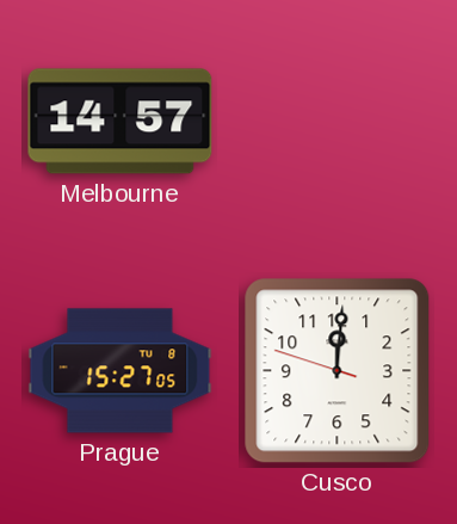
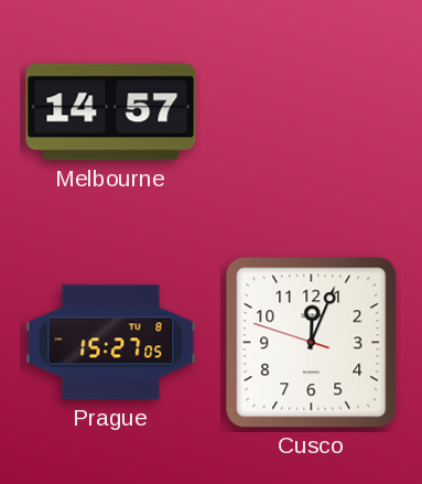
Cusco: 12:00 -> 12:03 (312, 343)
